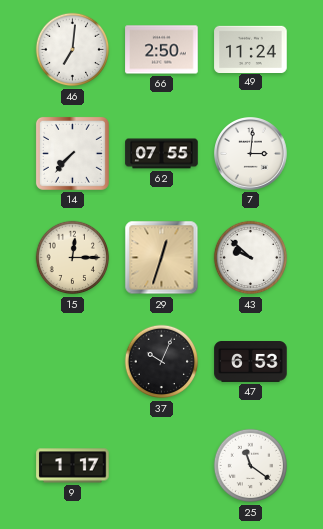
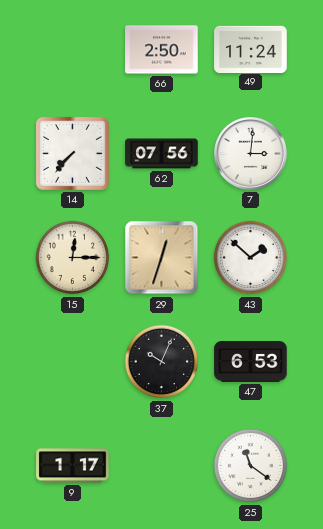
46: 7:01 -> none (73, 50)
62: 07:55 -> 07:56 (162, 154)
43: 9:52 -> 1:52 (251, 258)
